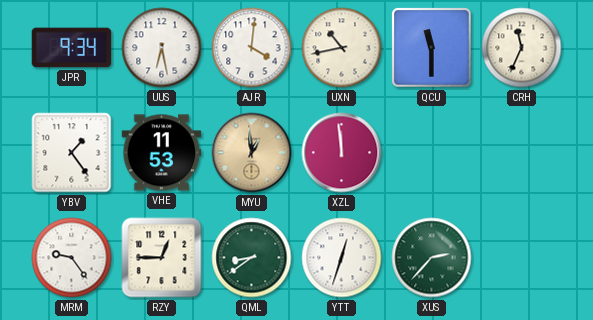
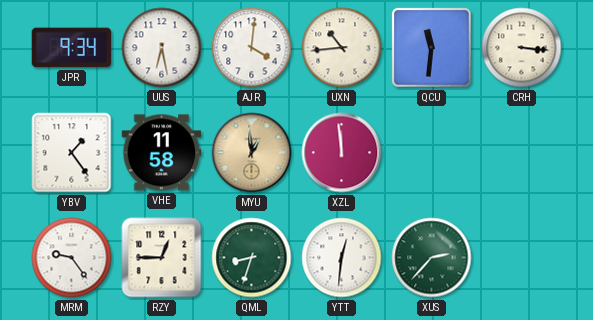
UXN: 10:43 -> 10:44 (342, 48)
QCU: 11:30 -> 11:31 (432, 48)
CRH: 11:34 -> 3:16 (522, 48)
VHE: 11:53 -> 11:58 (162, 153)
QML: 8:39 -> 8:33 (252, 258)
YTT: 12:33 -> 12:31 (342, 258)
